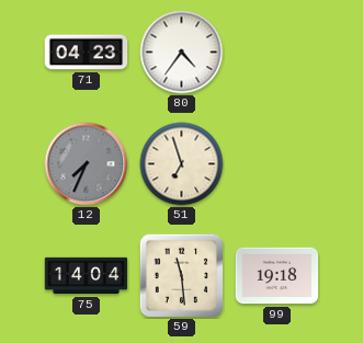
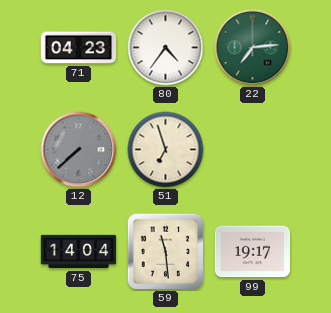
22: none -> 7:14 (253, 48)
12: 7:34 -> 7:38 (79, 150)
99: 19:18 -> 19:17 (253, 252)
